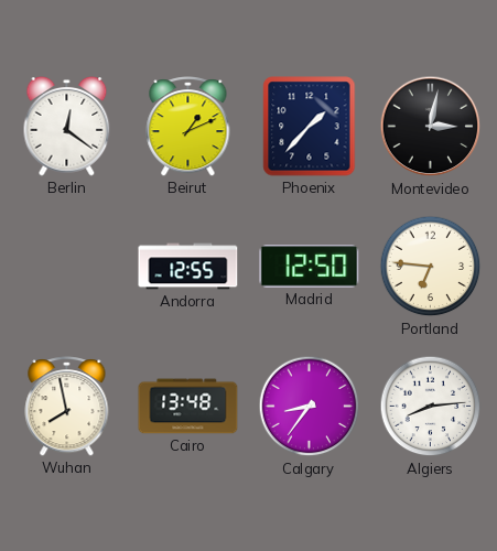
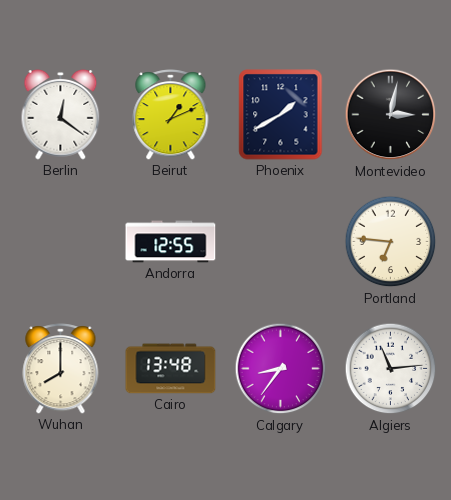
Phoenix: 1:37 -> 1:40 (281, 115)
Madrid: 12:50 -> none (310, 267)
Wuhan: 7:58 -> 8:00 (61, 369)
Algiers: 8:14 -> 11:14 (391, 369)
